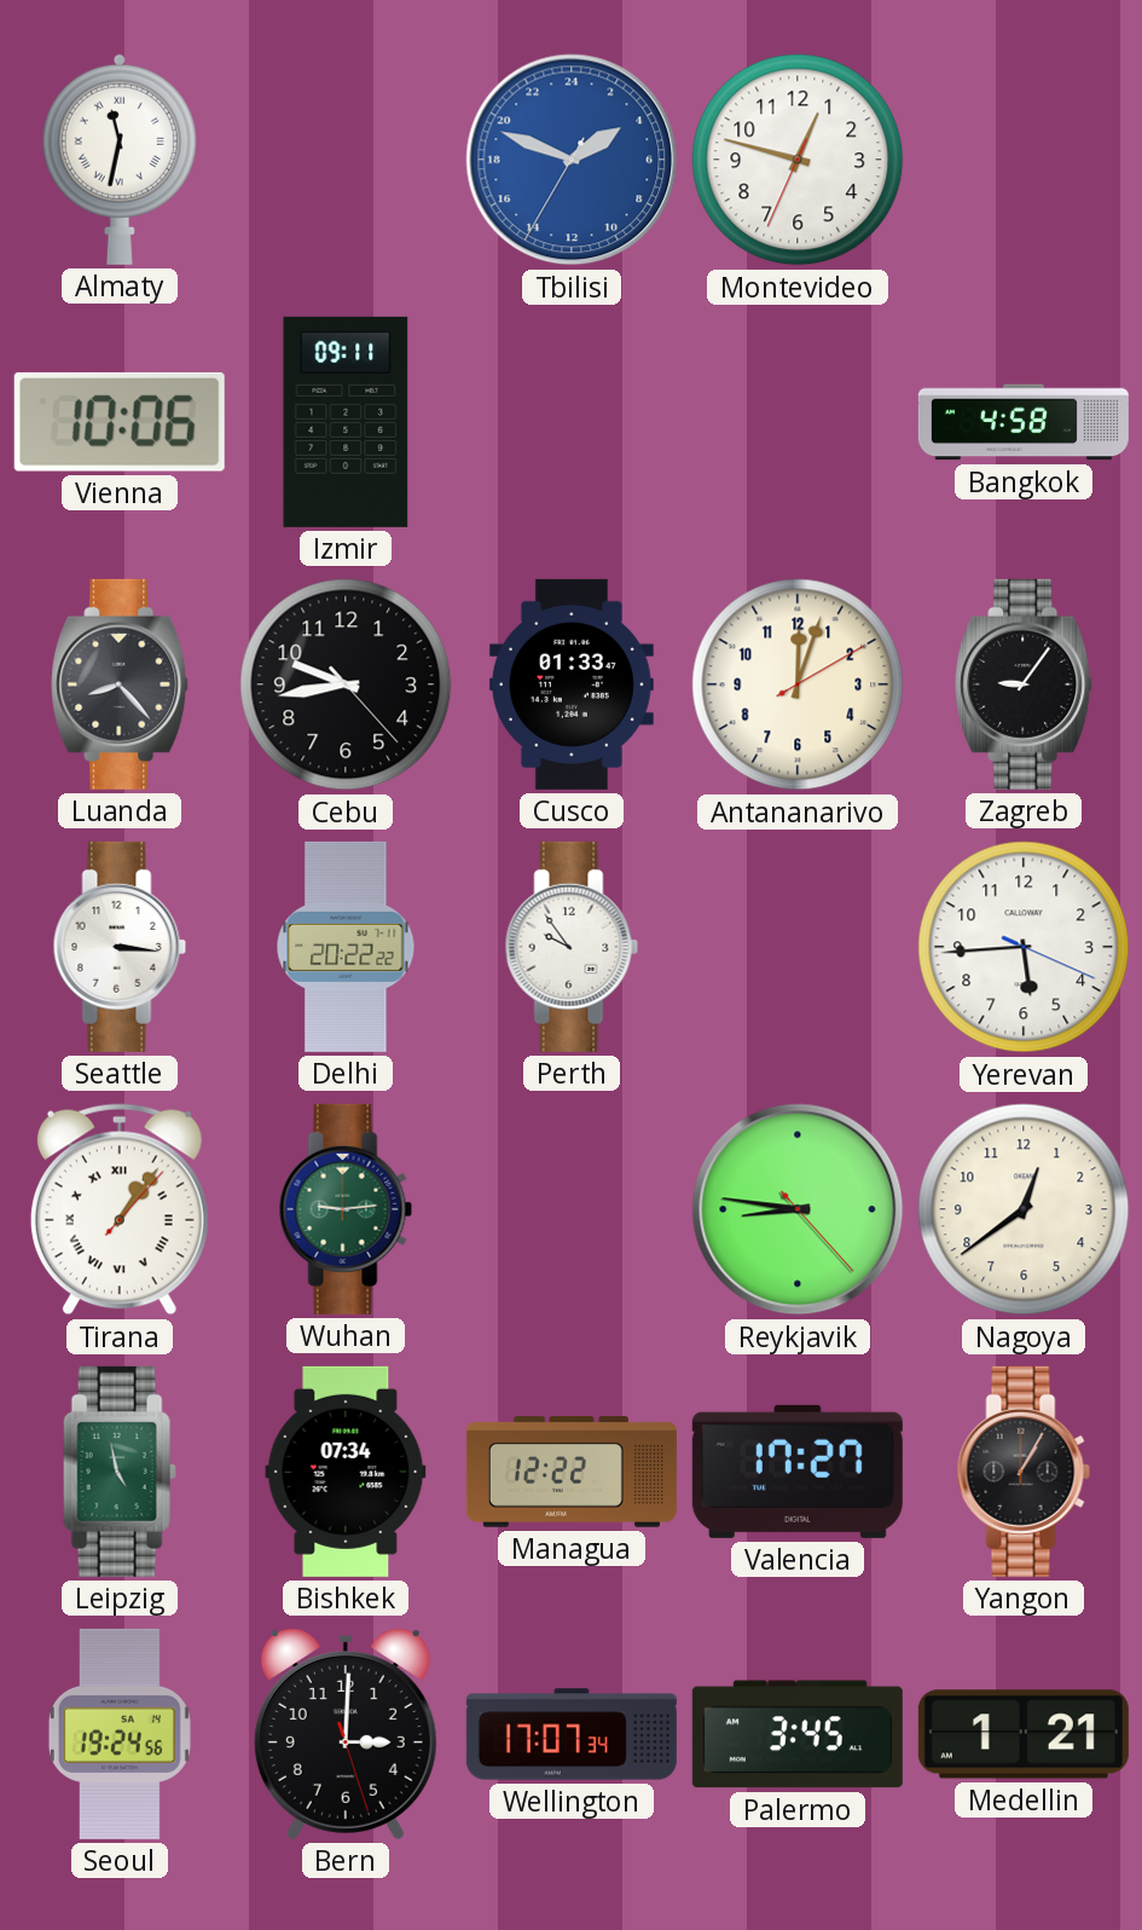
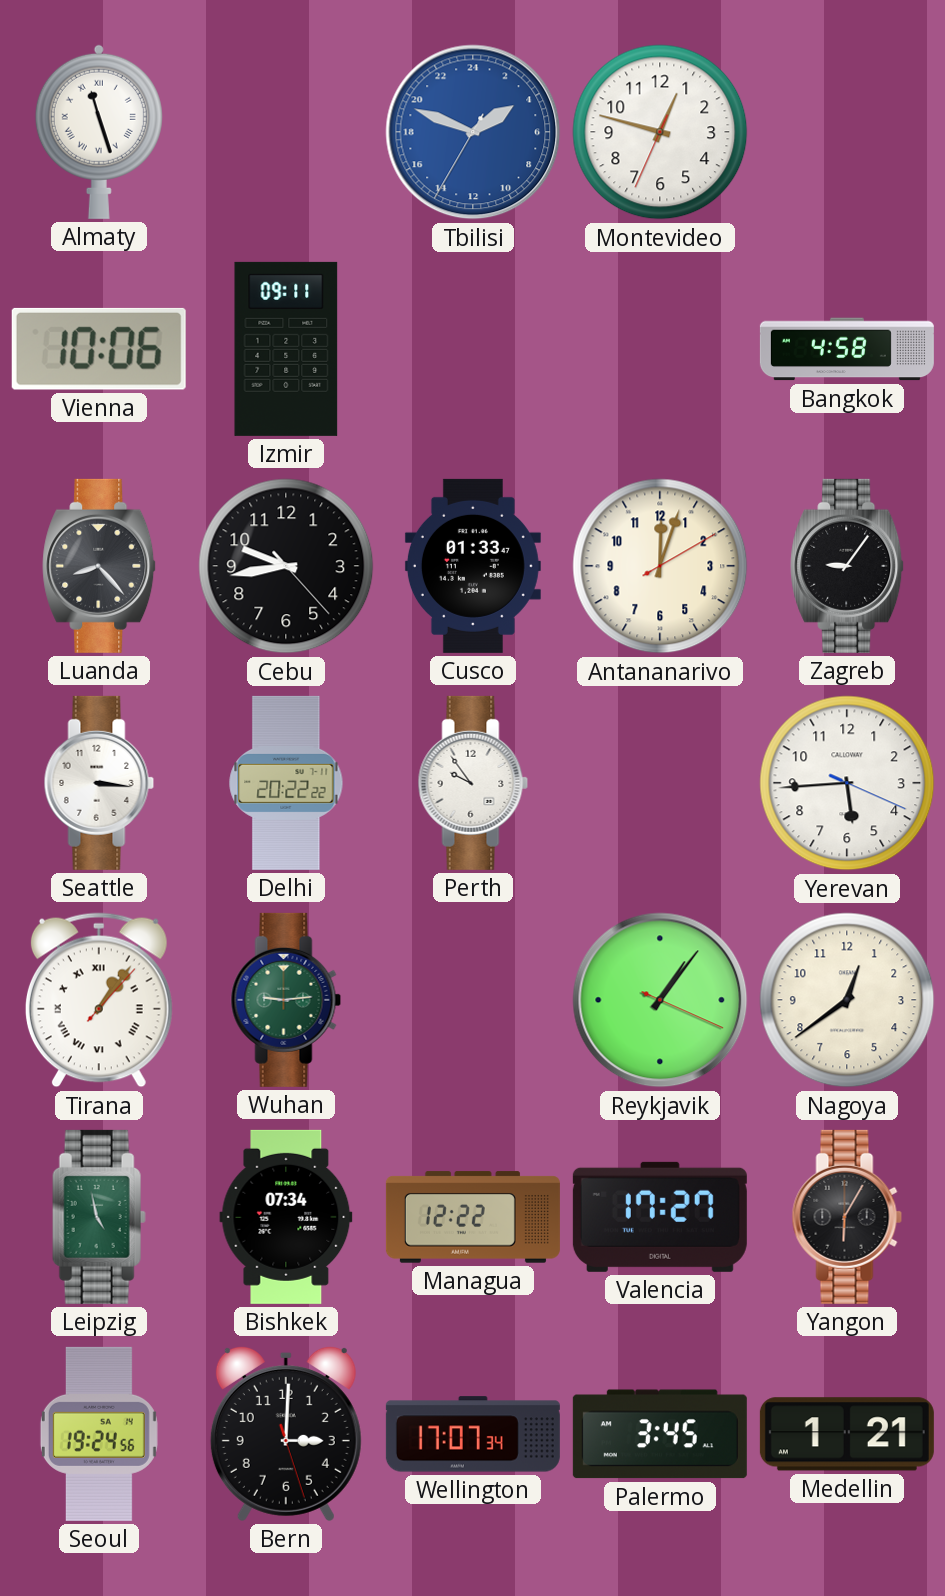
Almaty: 11:32 -> 11:27 (99, 132)
Reykjavik: 8:46 -> 1:06 (660, 1000)
Yangon: 1:05 -> 6:05 (847, 1217)
